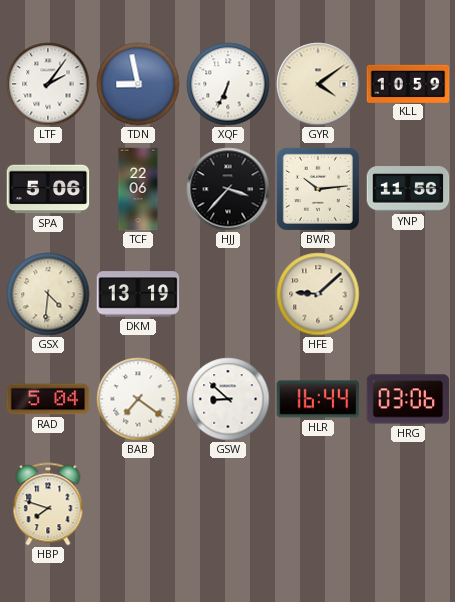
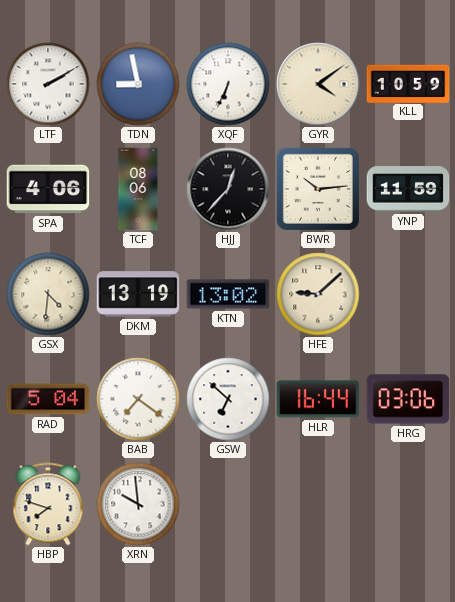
LTF: 2:06 -> 2:10 (48, 84)
SPA: 5:06 -> 4:06 (48, 189)
TCF: 22:06 -> 08:06 (138, 189)
HJJ: 3:37 -> 12:37 (228, 189)
YNP: 11:56 -> 11:59 (408, 189)
KTN: none -> 13:02 (228, 294)
GSW: 8:52 -> 6:52 (228, 399)
XRN: none -> 9:59 (138, 504)
